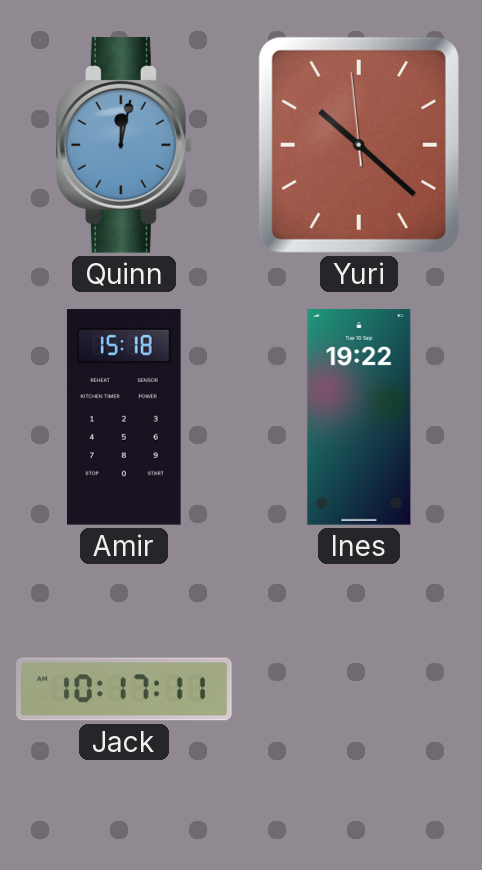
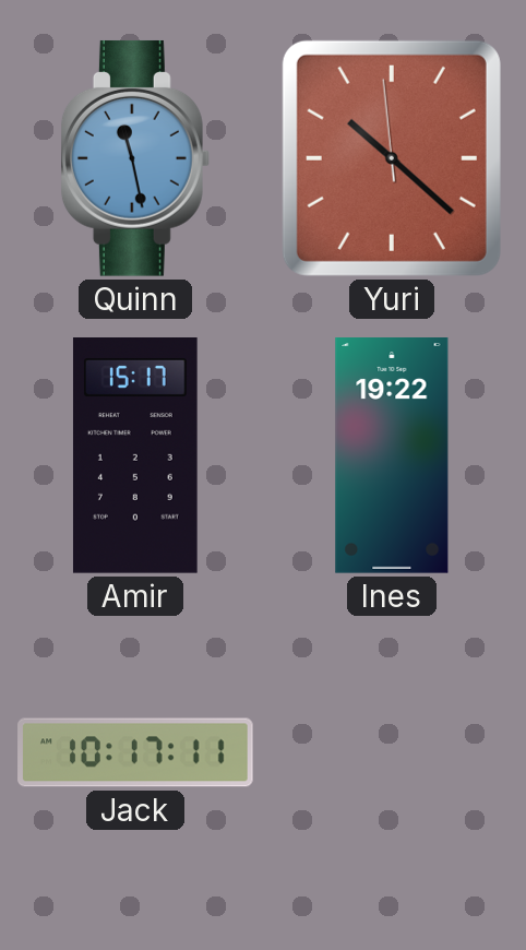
Quinn: 12:02 -> 11:28 (135, 158)
Amir: 15:18 -> 15:17 (135, 456)
